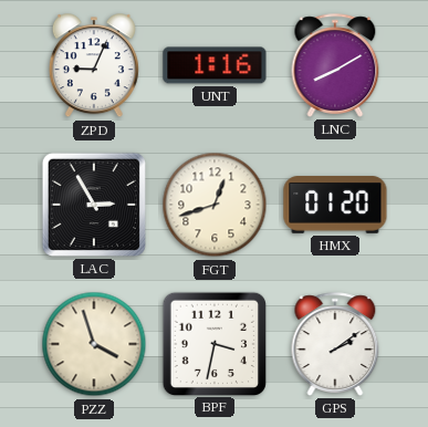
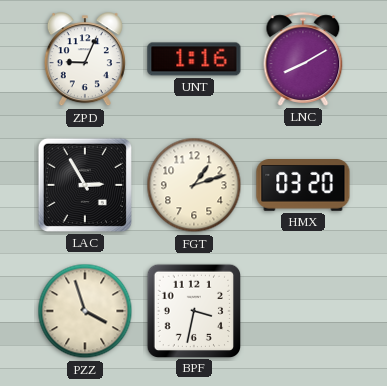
FGT: 12:42 -> 1:12 (194, 185)
HMX: 01:20 -> 03:20 (303, 186)
GPS: 2:09 -> none (335, 344)
